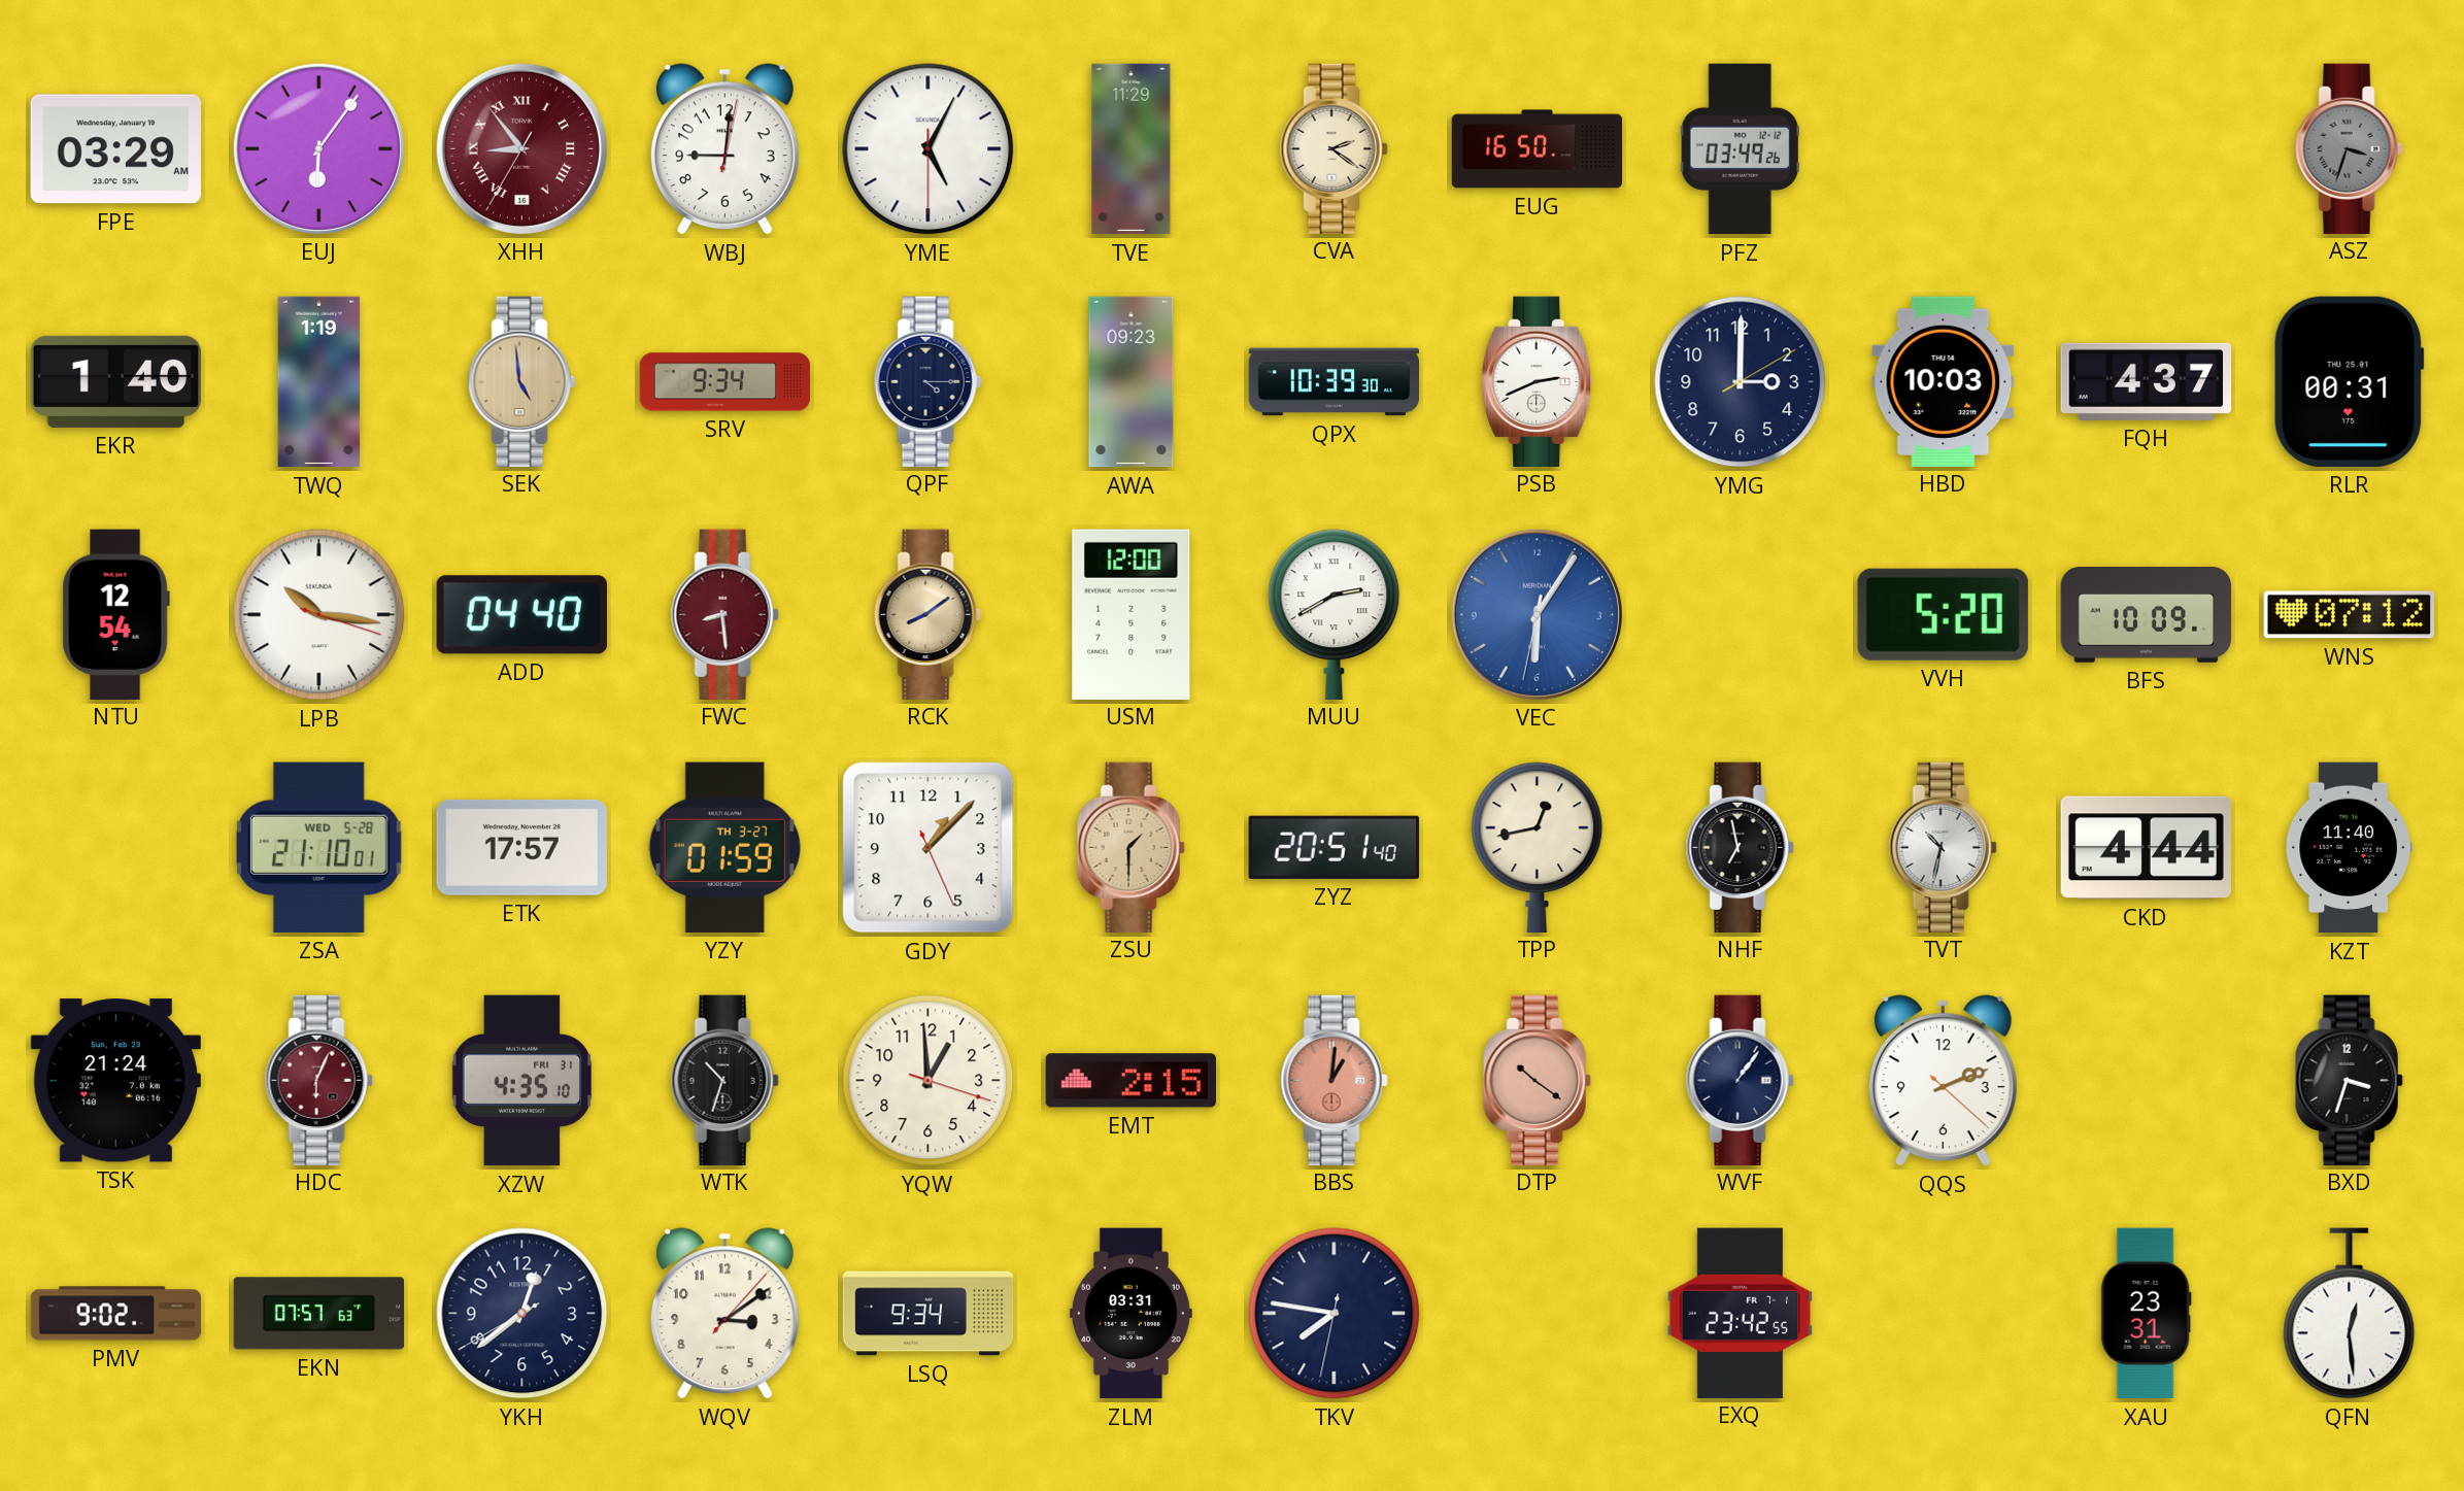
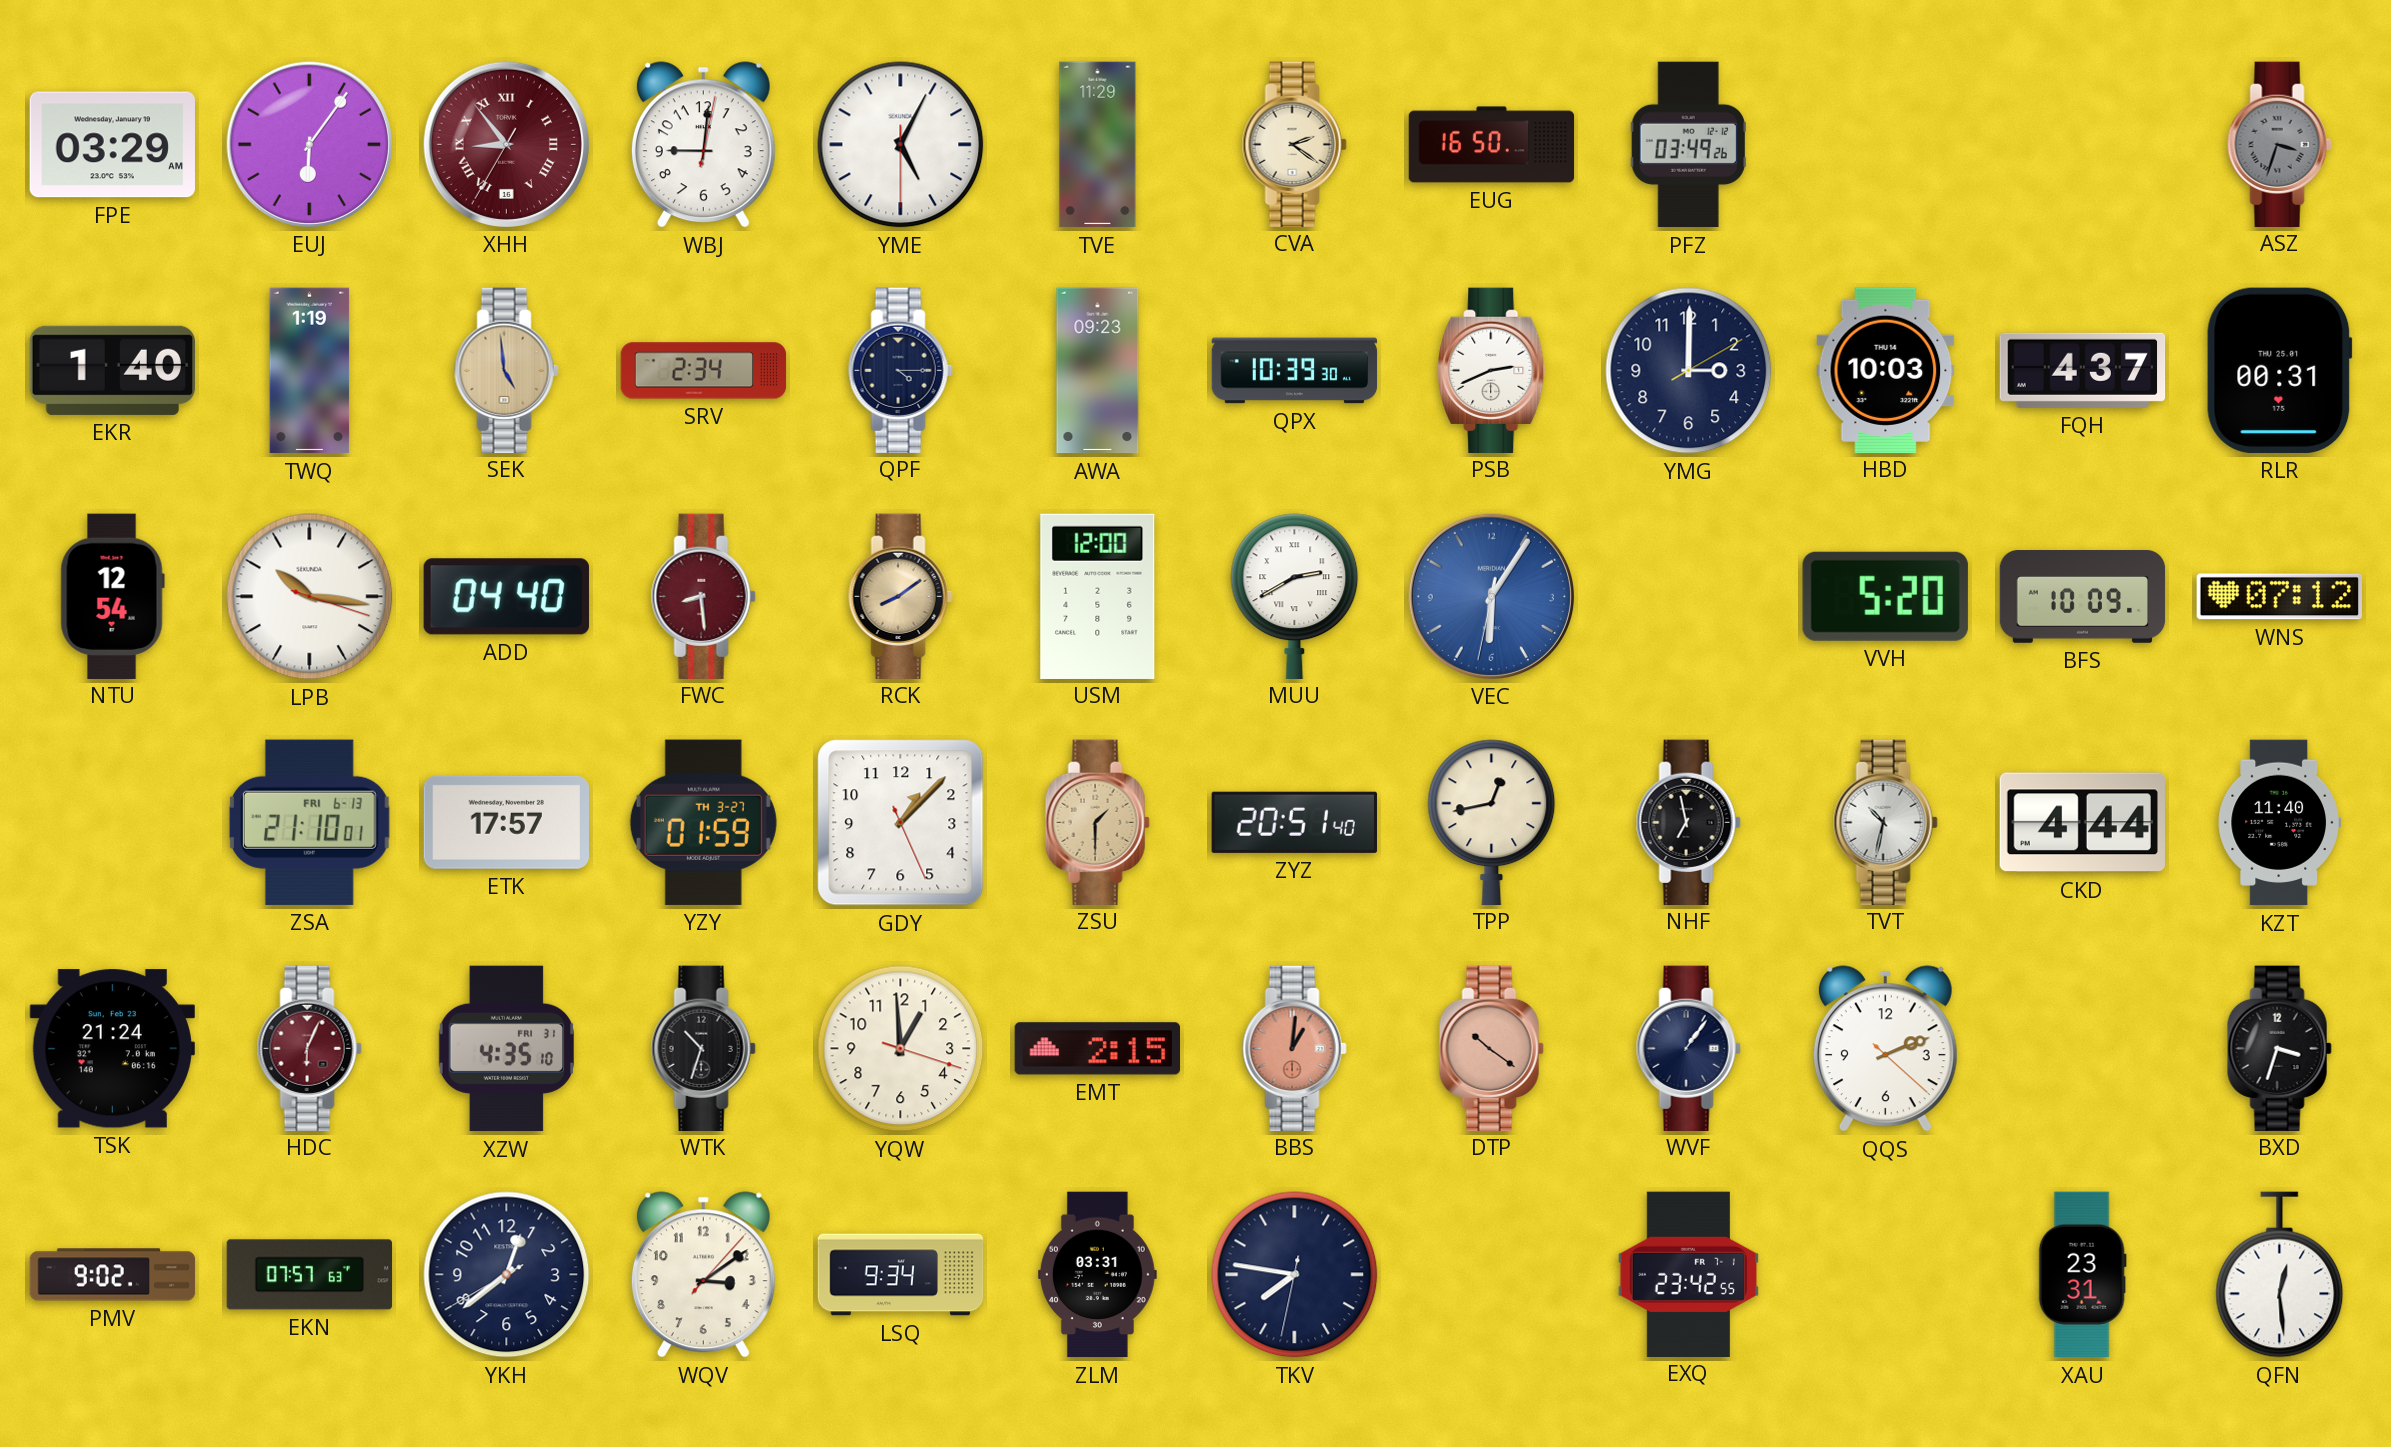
SRV: 9:34 -> 2:34 (704, 371)
ZSA date: WED 5-28 -> FRI 6-13 (309, 822)
